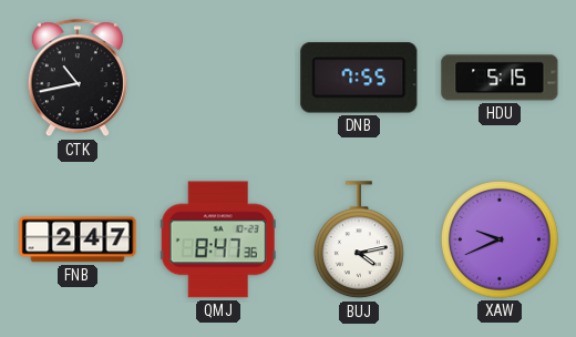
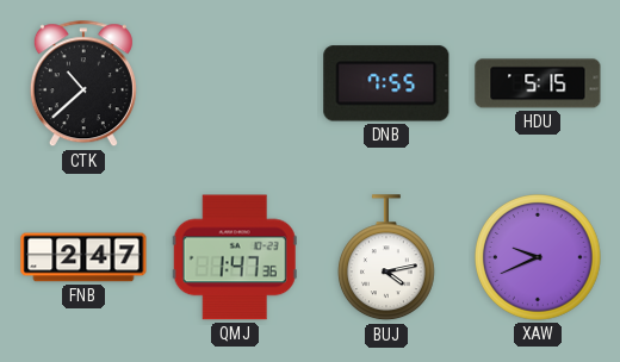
CTK: 10:43 -> 10:38 (83, 85)
QMJ: 8:47 -> 1:47 (235, 257)
